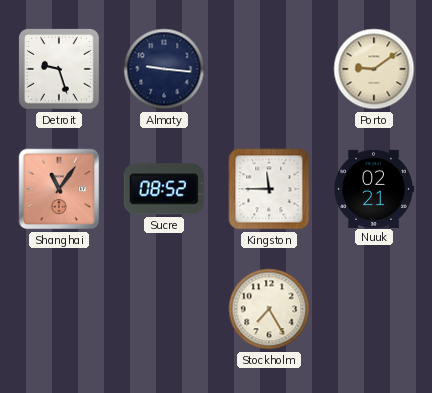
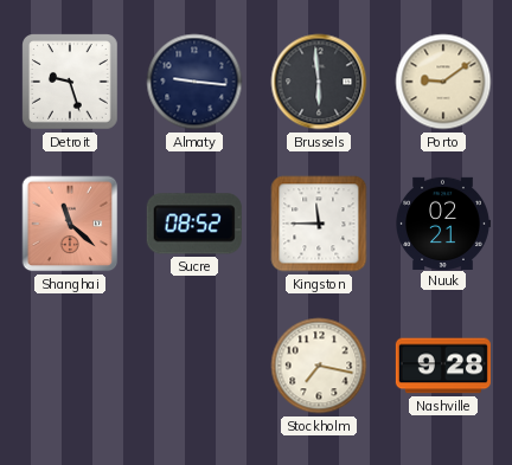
Brussels: none -> 5:59 (319, 82)
Shanghai: 11:06 -> 11:22 (70, 224)
Stockholm: 7:25 -> 7:17 (319, 366)
Nashville: none -> 9:28 (443, 366)
